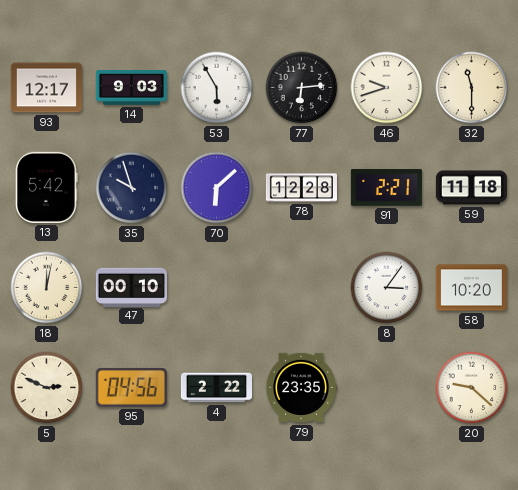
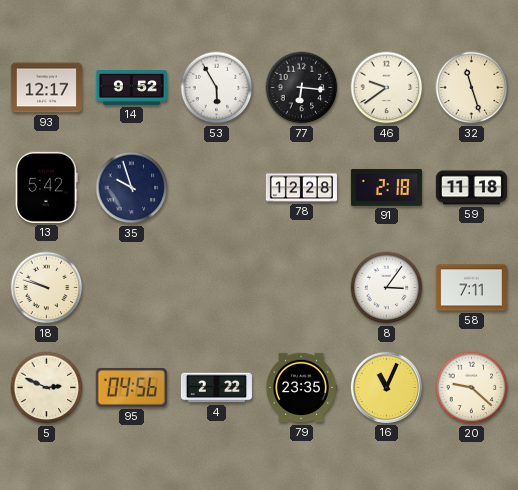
14: 9:03 -> 9:52 (131, 88)
77: 6:14 -> 6:16 (302, 88)
46: 9:42 -> 9:39 (387, 88)
32: 11:30 -> 11:27 (472, 88)
70: 6:08 -> none (217, 188)
91: 2:21 -> 2:18 (386, 188)
18: 12:02 -> 9:48 (47, 288)
47: 00:10 -> none (131, 287)
58: 10:20 -> 7:11 (471, 288)
16: none -> 11:04 (386, 387)
